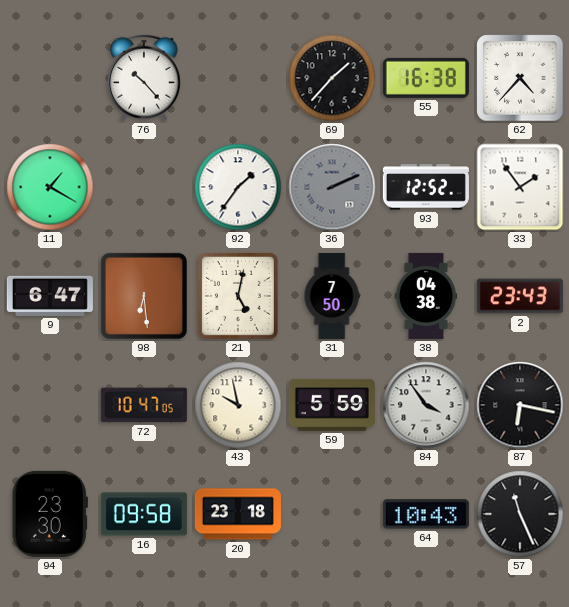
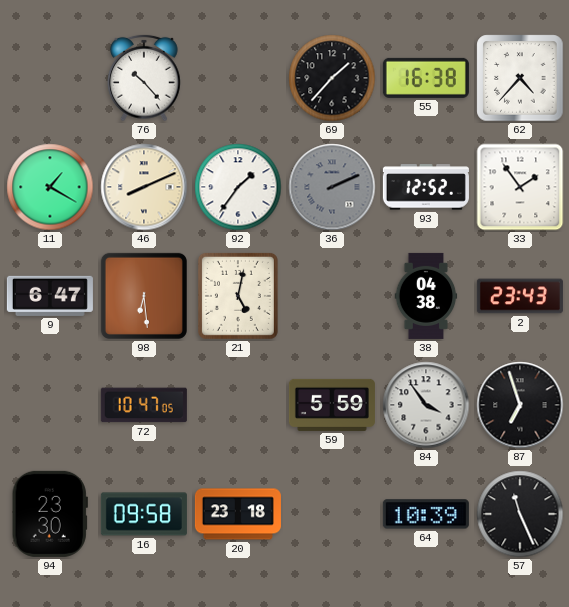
46: none -> 8:11 (144, 187)
31: 7:50 -> none (332, 296)
43: 9:58 -> none (238, 405)
87: 6:17 -> 6:57 (520, 405)
64: 10:43 -> 10:39 (426, 514)
